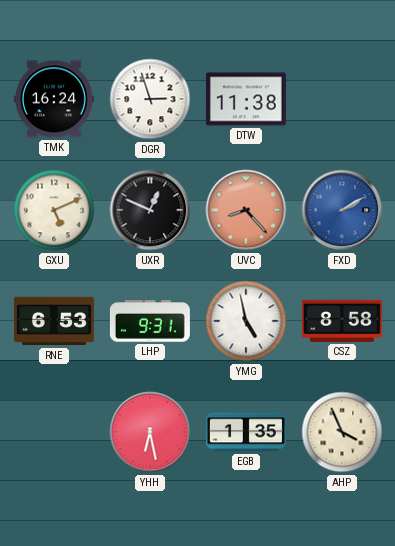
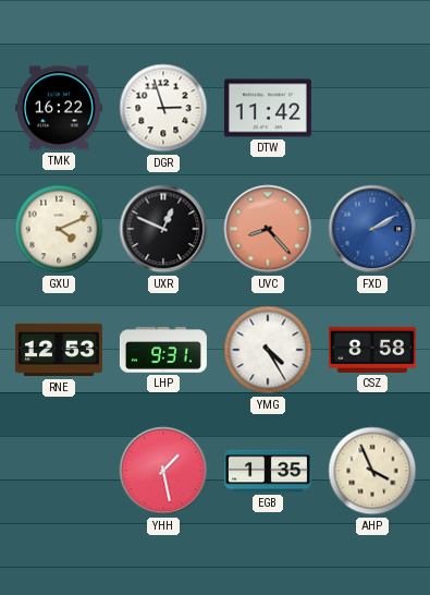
TMK: 16:24 -> 16:22 (59, 108)
DTW: 11:38 -> 11:42 (268, 108)
GXU: 5:11 -> 4:11 (59, 229)
RNE: 6:53 -> 12:53 (59, 350)
YMG: 4:58 -> 4:25 (268, 350)
YHH: 6:28 -> 1:28 (163, 471)
